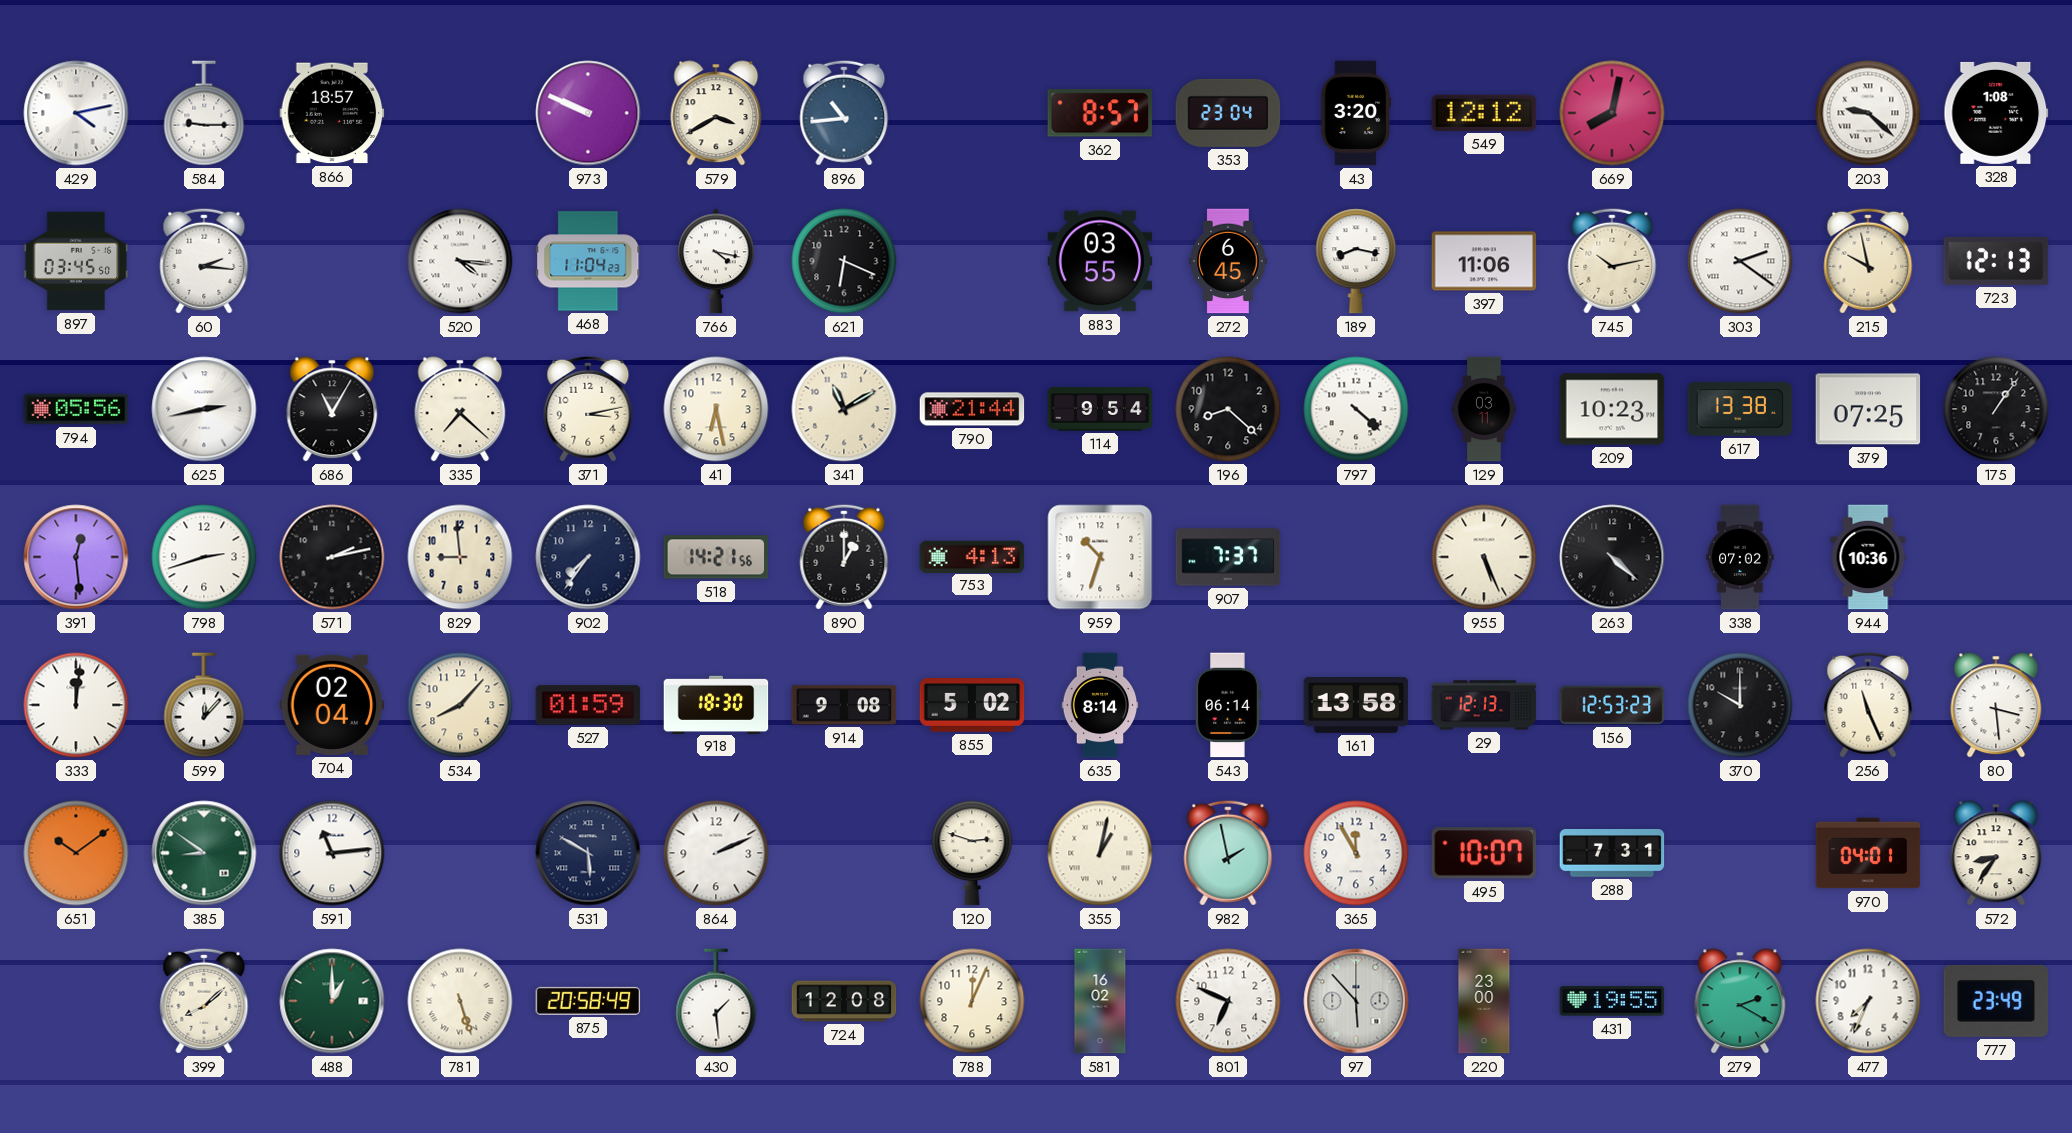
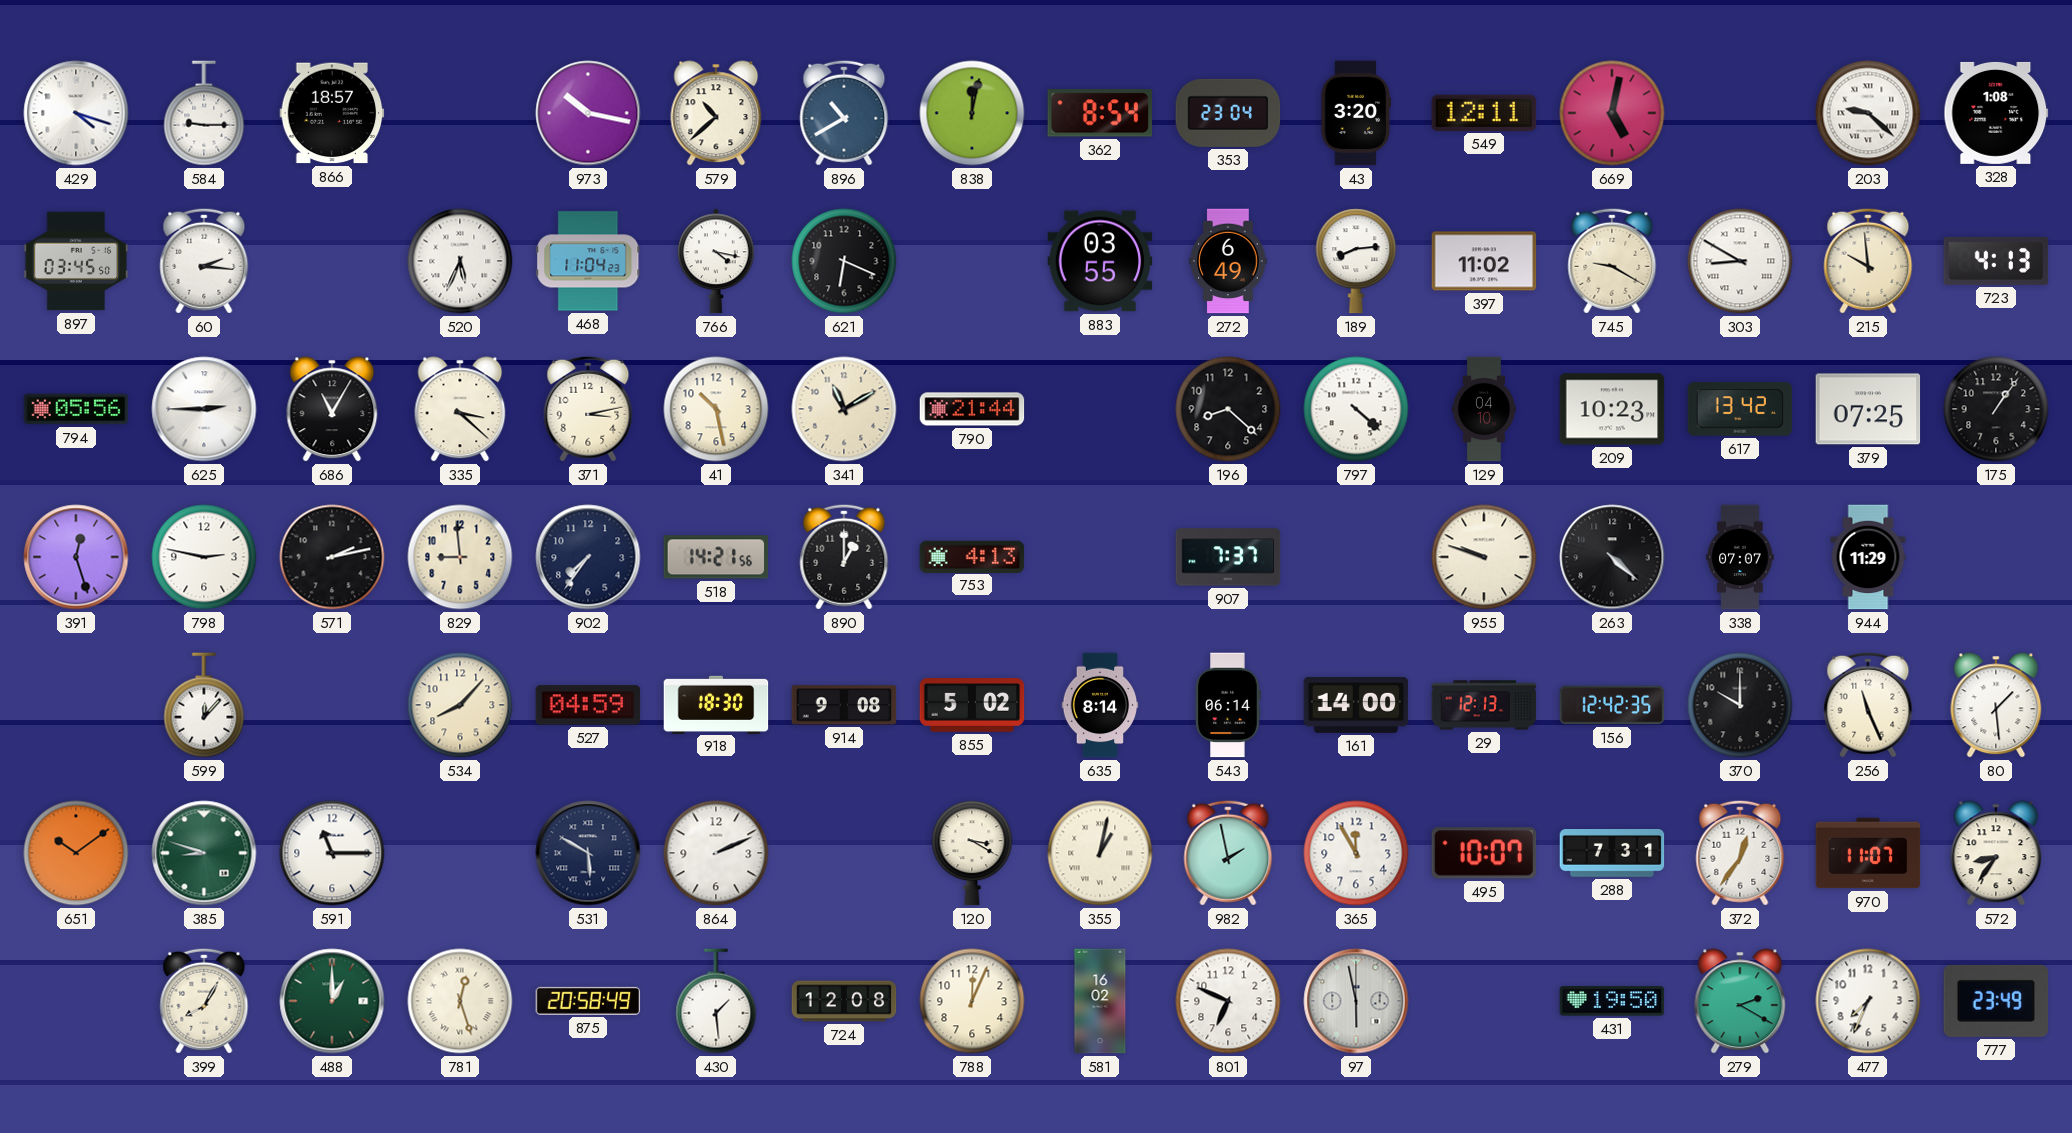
429: 4:13 -> 4:18 (76, 113)
973: 9:49 -> 10:17 (588, 113)
579: 3:40 -> 10:38 (716, 113)
896: 10:44 -> 10:40 (844, 113)
838: none -> 12:02 (972, 113)
362: 8:57 -> 8:54 (1099, 113)
549: 12:12 -> 12:11 (1484, 113)
669: 8:02 -> 5:02 (1612, 113)
520: 4:16 -> 5:34 (460, 261)
272: 6:45 -> 6:49 (1228, 261)
189: 8:17 -> 8:14 (1356, 261)
397: 11:06 -> 11:02 (1484, 261)
745: 10:13 -> 9:20 (1612, 261)
303: 2:21 -> 8:50 (1740, 261)
215: 9:58 -> 9:59 (1868, 261)
723: 12:13 -> 4:13 (1996, 261)
625: 2:43 -> 2:45 (204, 409)
335: 7:22 -> 3:22 (460, 409)
41: 6:28 -> 10:28 (716, 409)
114: 9:54 -> none (1100, 409)
129: 03:11 -> 04:10 (1484, 409)
617: 13:38 -> 13:42 (1740, 409)
391: 12:29 -> 12:27 (76, 557)
798: 2:42 -> 2:47 (204, 557)
959: 10:33 -> none (1100, 557)
955: 5:26 -> 9:48 (1484, 557)
338: 07:02 -> 07:07 (1740, 557)
944: 10:36 -> 11:29 (1868, 557)
333: 12:01 -> none (76, 705)
704: 02:04 -> none (332, 705)
527: 01:59 -> 04:59 (588, 705)
161: 13:58 -> 14:00 (1356, 705)
156: 12:53 -> 12:42 (1612, 705)
80: 3:29 -> 1:29 (1996, 705)
385: 8:51 -> 8:48 (204, 853)
591: 11:14 -> 11:15 (332, 853)
120: 2:48 -> 3:20 (972, 853)
372: none -> 12:36 (1740, 853)
970: 04:01 -> 11:07 (1868, 853)
399: 8:08 -> 8:05 (204, 1001)
781: 5:27 -> 12:27 (460, 1001)
97: 5:53 -> 5:58 (1356, 1001)
220: 23:00 -> none (1484, 1001)
431: 19:55 -> 19:50 (1612, 1001)
